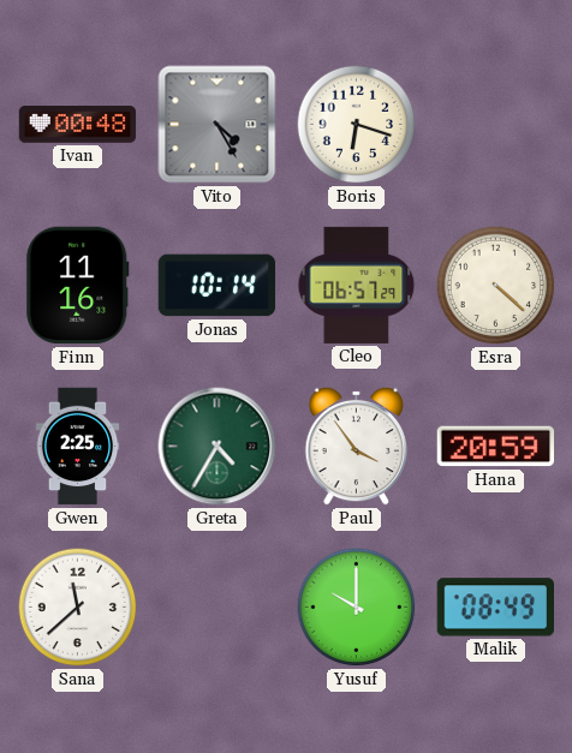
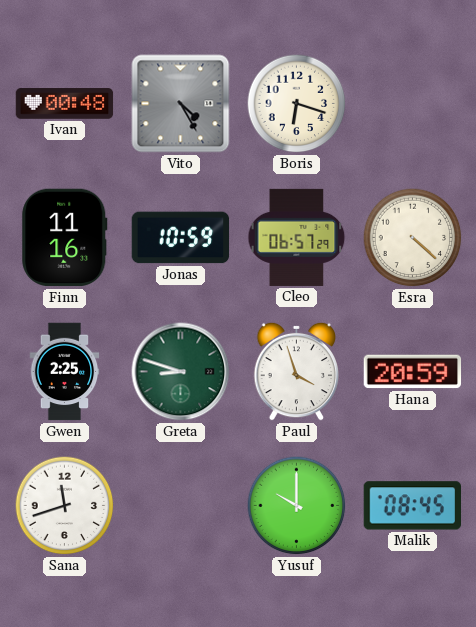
Jonas: 10:14 -> 10:59 (181, 238)
Greta: 4:35 -> 8:48 (181, 372)
Paul: 3:54 -> 3:57 (297, 371)
Sana: 11:38 -> 11:42 (65, 506)
Malik: 08:49 -> 08:45 (413, 506)
